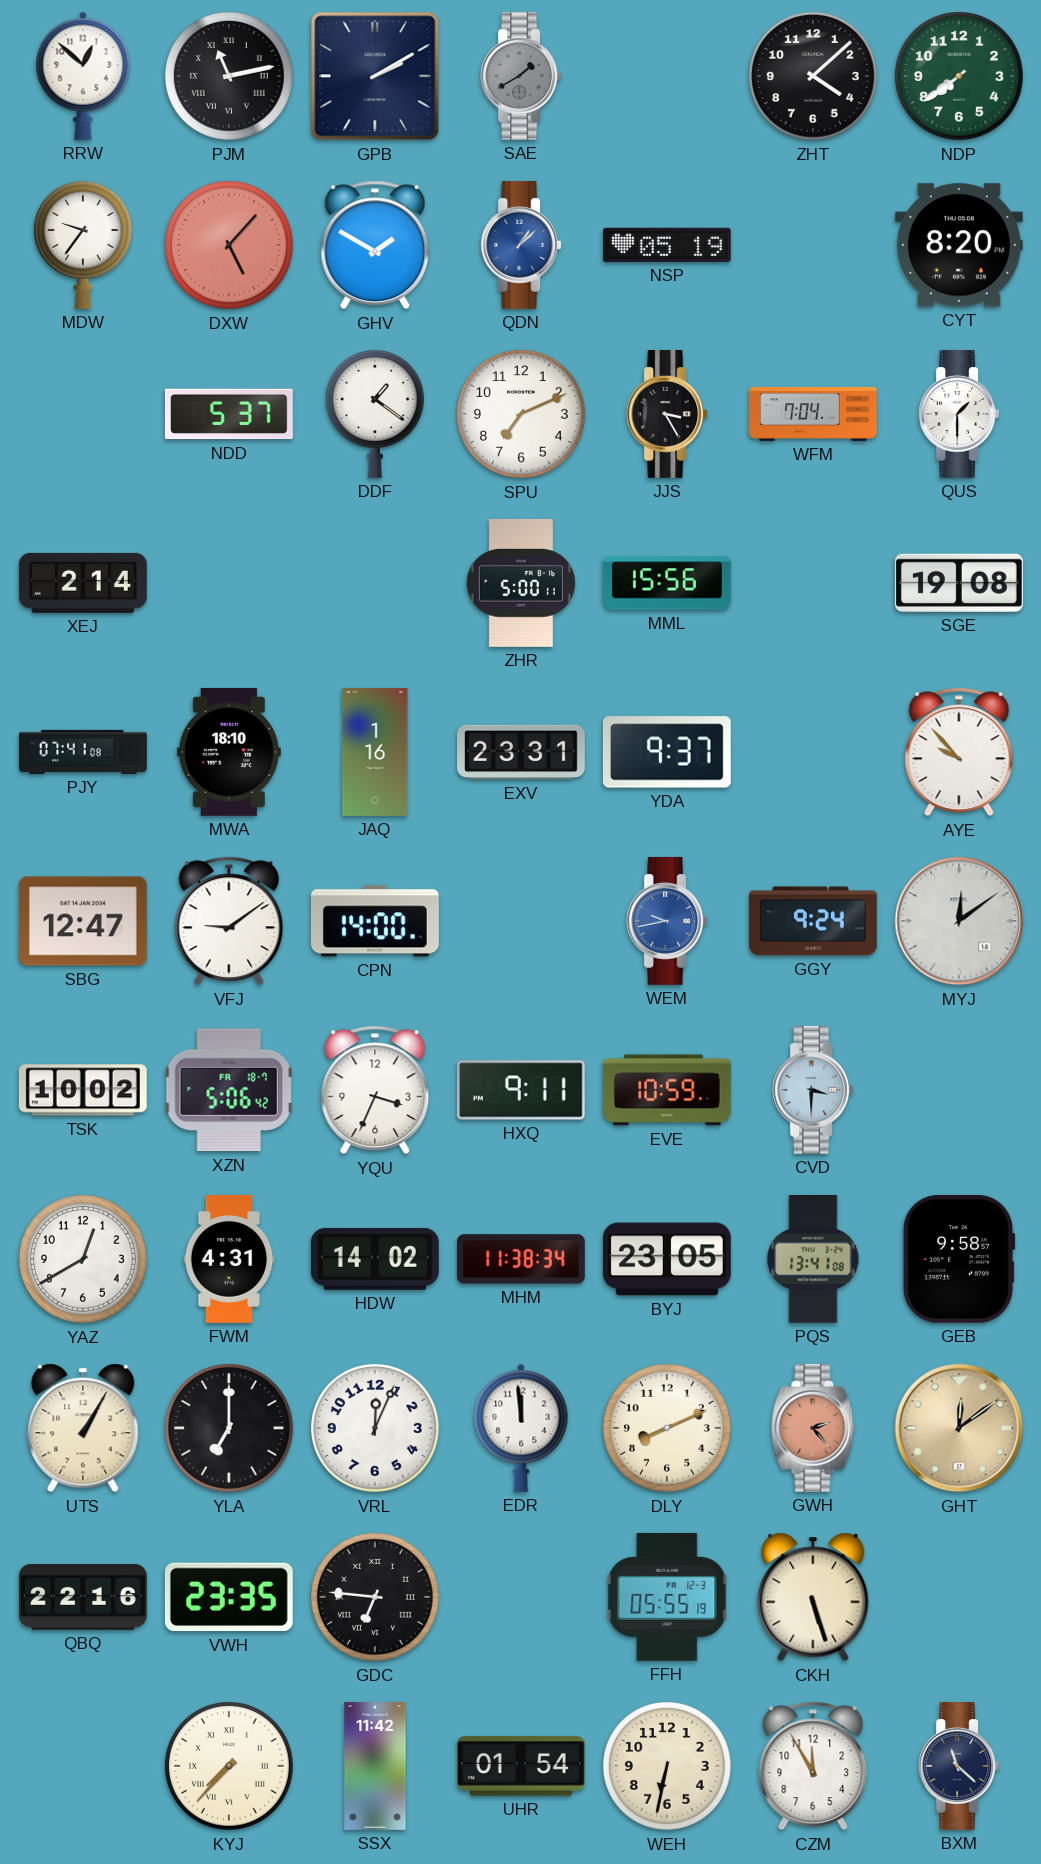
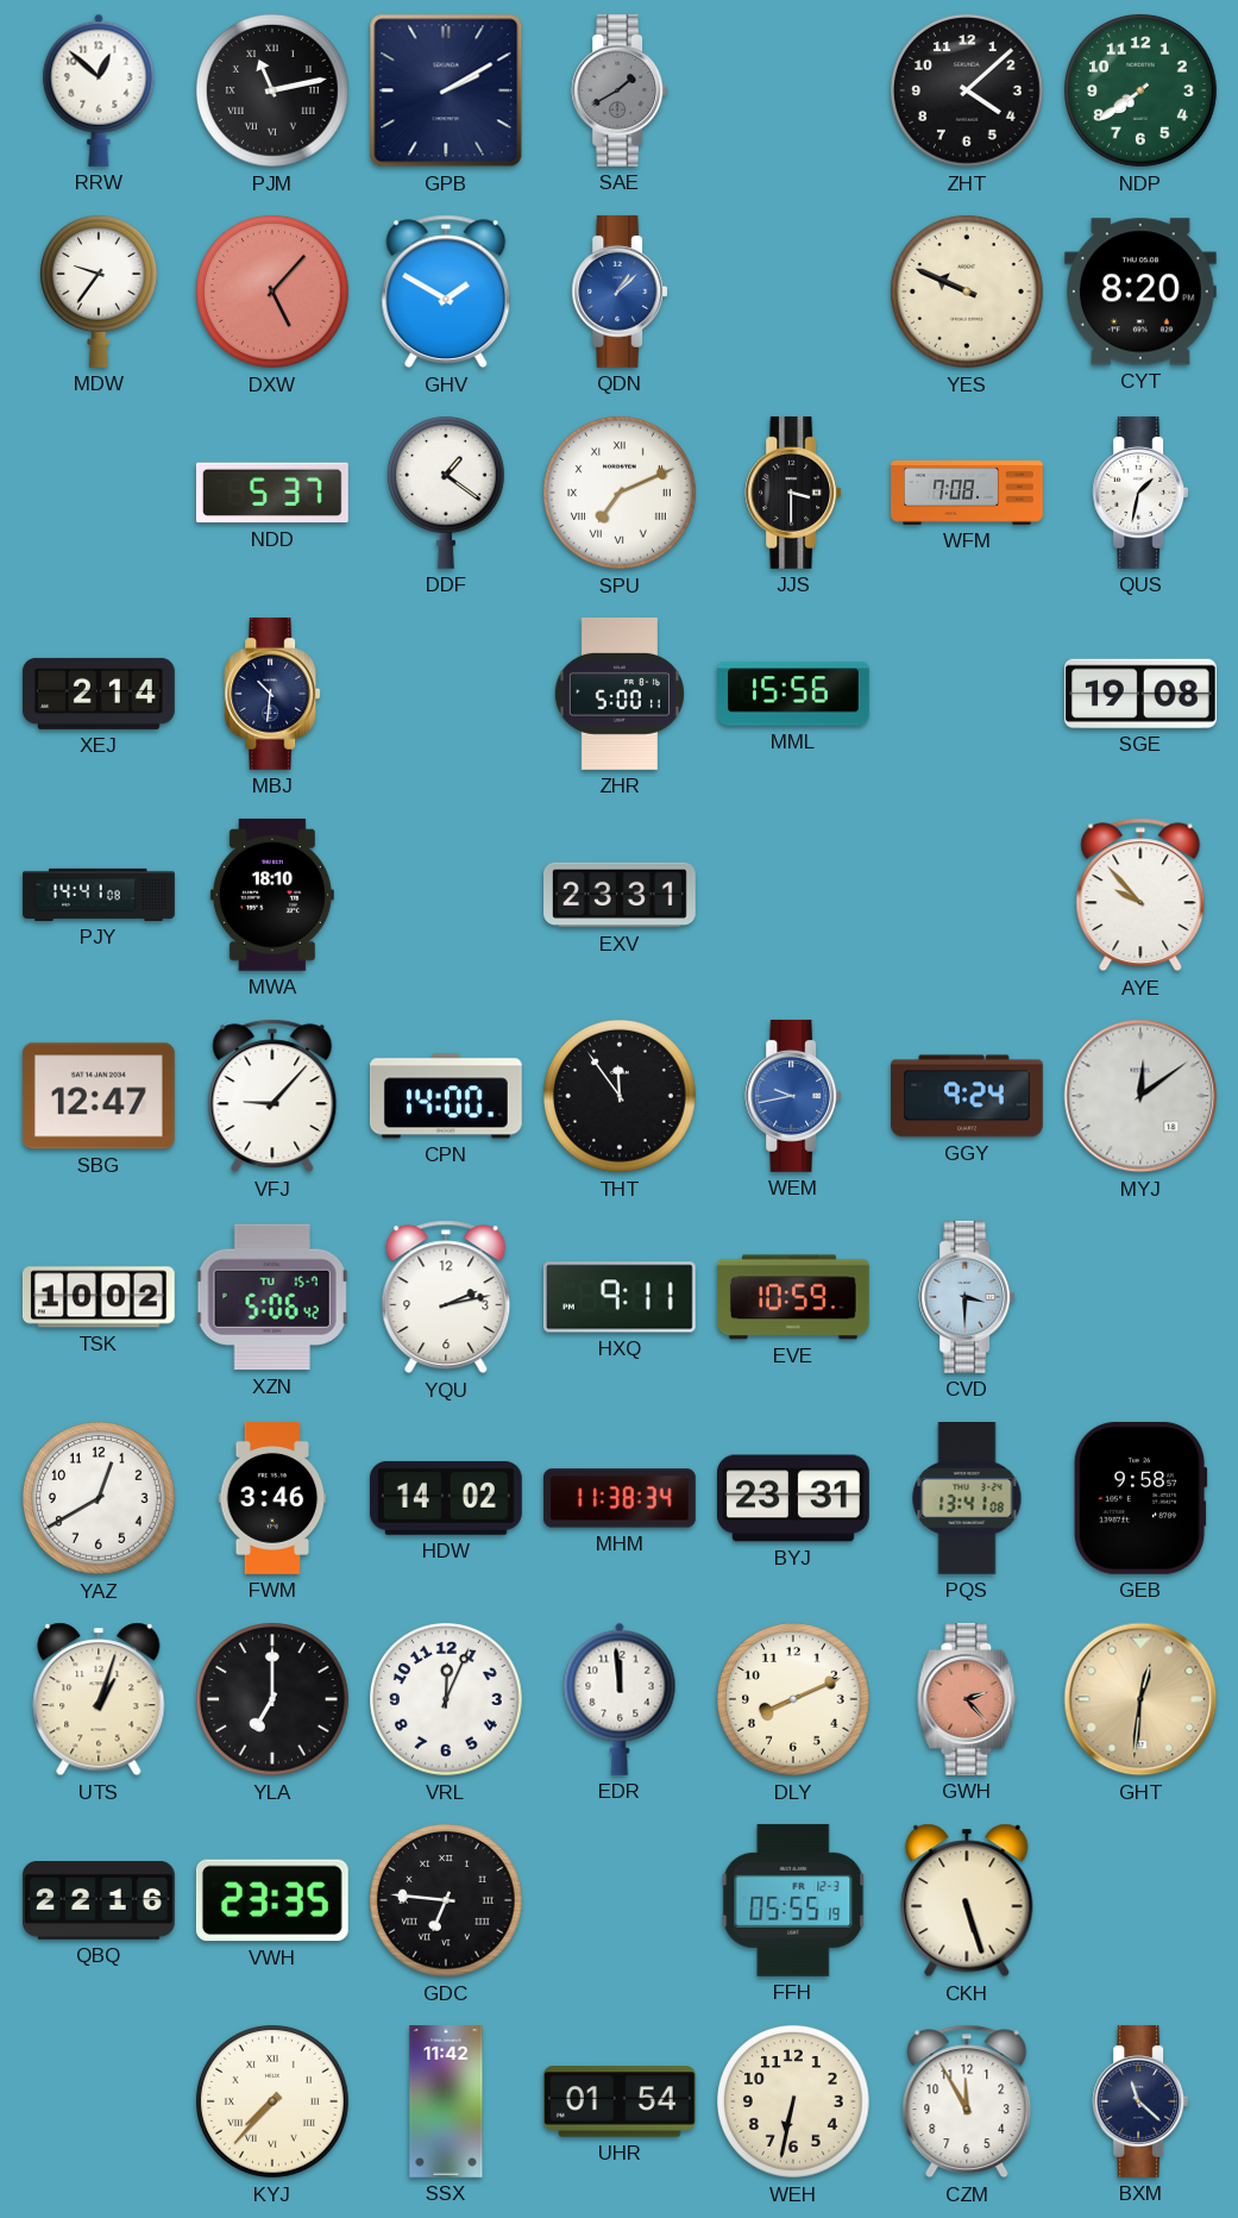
NSP: 05:19 -> none (667, 245)
YES: none -> 9:49 (968, 293)
SPU numerals: Arabic -> Roman (621, 494)
JJS: 3:25 -> 3:30 (793, 493)
WFM: 7:04 -> 7:08 (967, 493)
QUS: 1:30 -> 1:32 (1140, 493)
MBJ: none -> 10:31 (272, 694)
PJY: 07:41 -> 14:41 (99, 895)
JAQ: 1:16 -> none (375, 753)
YDA: 9:37 -> none (667, 752)
VFJ: 9:09 -> 9:07 (272, 1096)
THT: none -> 11:54 (621, 1097)
XZN date: FR 18-7 -> TU 15-7 (272, 1297)
YQU: 3:34 -> 2:13 (446, 1297)
FWM: 4:31 -> 3:46 (272, 1499)
BYJ: 23:05 -> 23:31 (793, 1498)
UTS: 1:05 -> 1:03 (99, 1699)
GHT: 12:09 -> 12:31 (1140, 1699)
